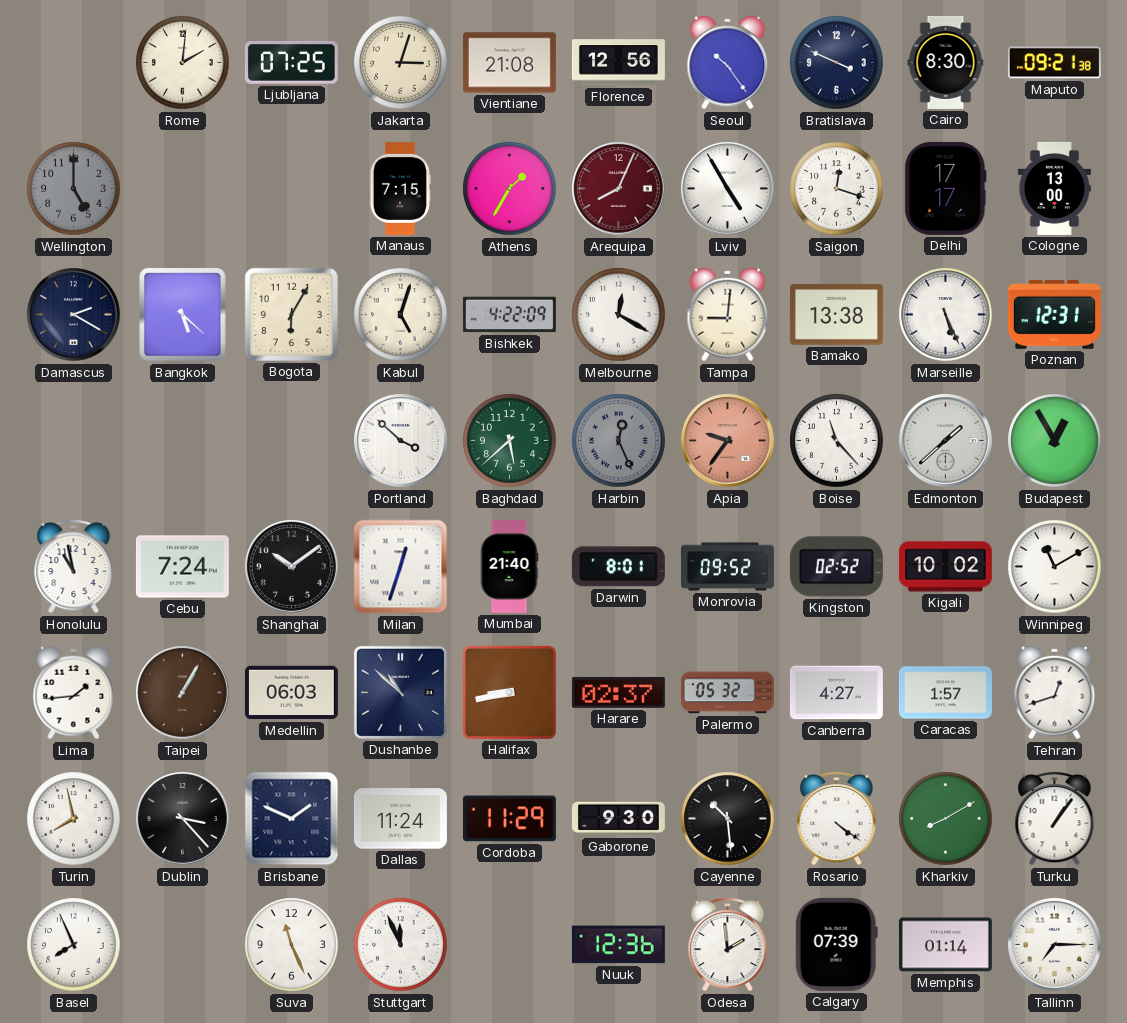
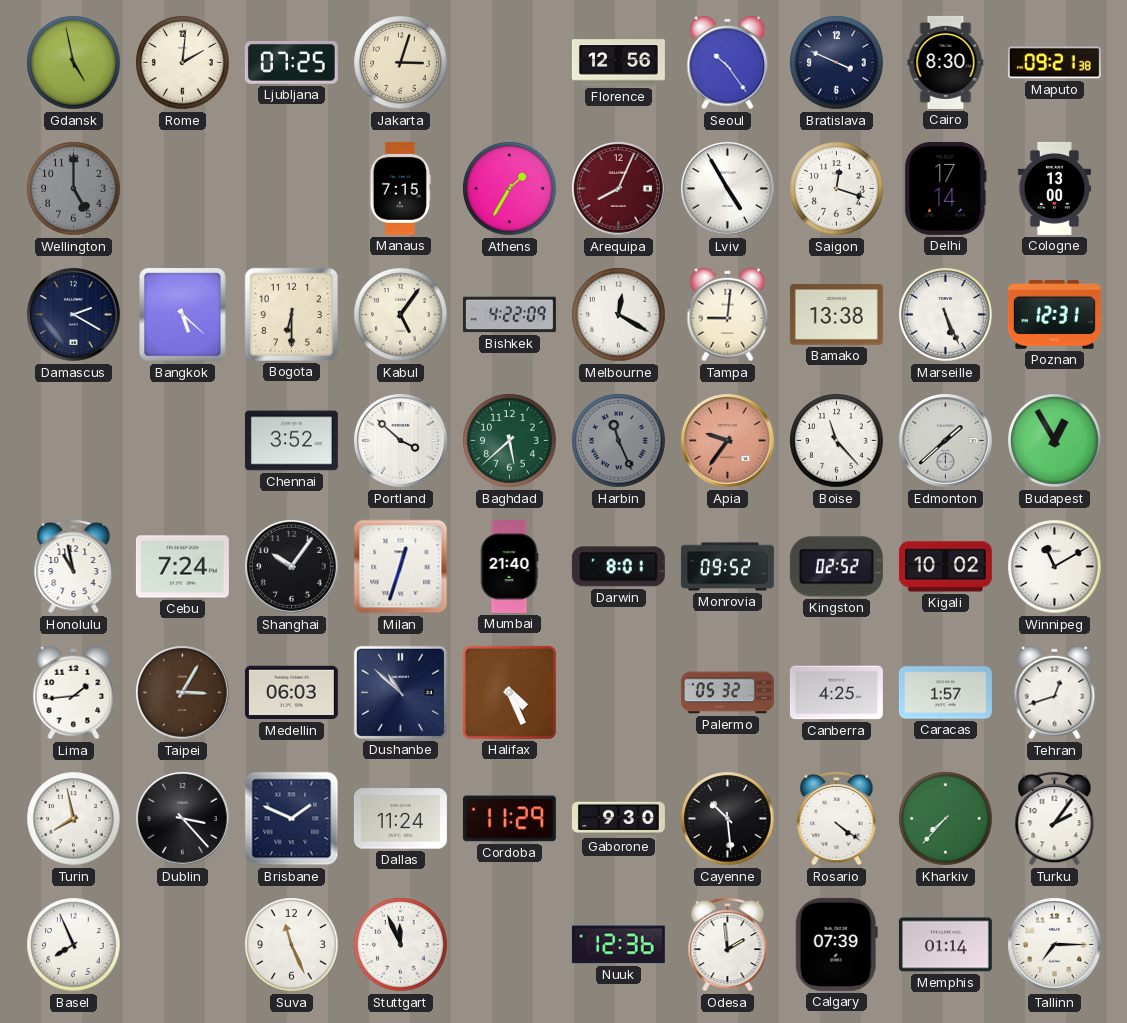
Gdansk: none -> 4:58 (74, 63)
Vientiane: 21:08 -> none (509, 63)
Delhi: 17:17 -> 17:14 (946, 188)
Bogota: 6:05 -> 6:30 (291, 314)
Kabul: 5:03 -> 5:06 (401, 315)
Chennai: none -> 3:52 (291, 441)
Harbin: 12:26 -> 11:26 (619, 441)
Shanghai: 10:09 -> 10:06 (292, 567)
Taipei: 1:05 -> 3:05 (183, 693)
Halifax: 8:43 -> 4:26 (509, 692)
Harare: 02:37 -> none (618, 692)
Canberra: 4:27 -> 4:25 (836, 693)
Kharkiv: 8:10 -> 7:37 (946, 819)
Turku: 1:06 -> 2:06 (1055, 818)
